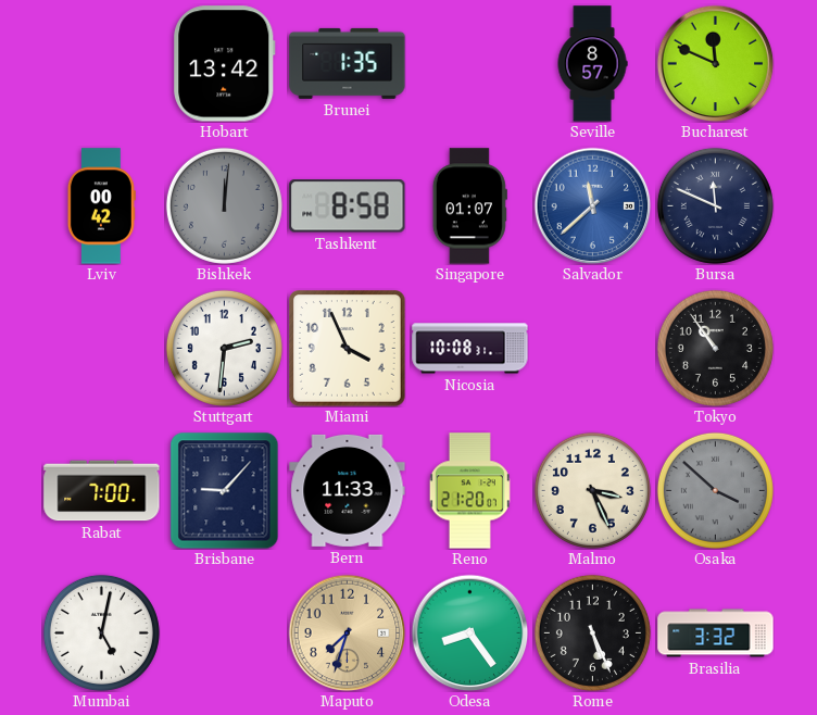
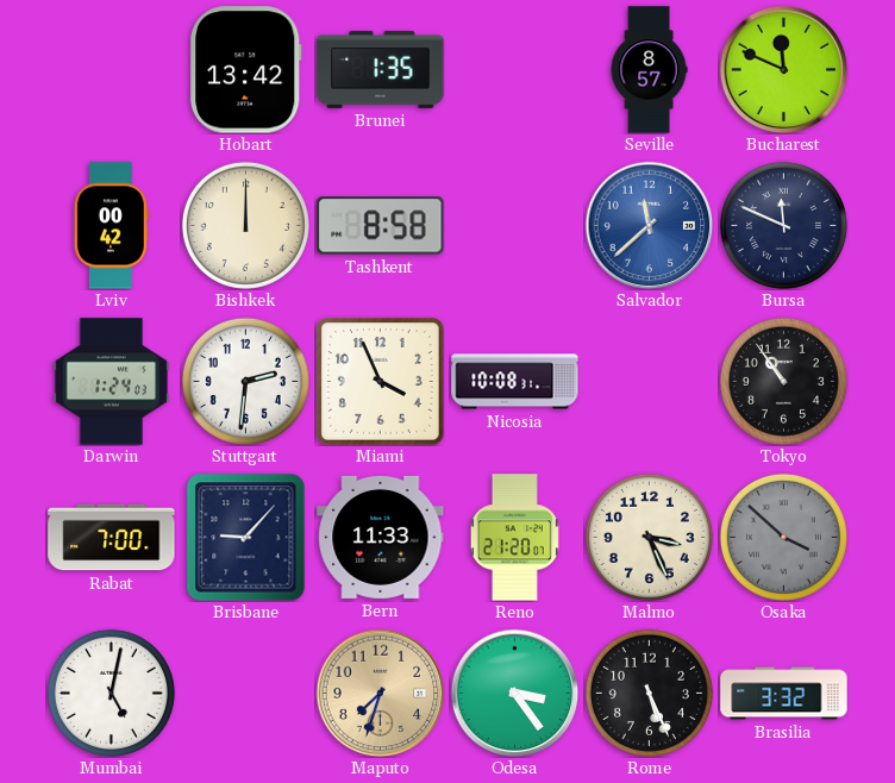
Bishkek: 12:01 -> 12:00 (245, 225)
Bishkek dial: grey -> cream (245, 225)
Singapore: 01:07 -> none (469, 206)
Darwin: none -> 1:24 (112, 382)
Odesa: 8:24 -> 3:24 (514, 693)
